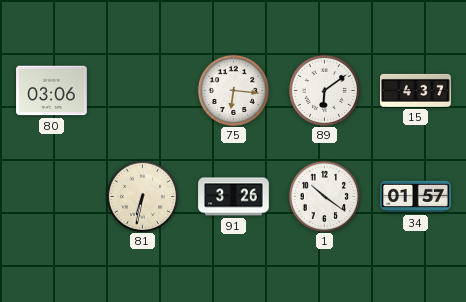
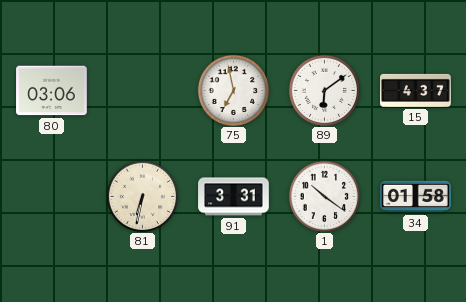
75: 6:16 -> 6:58 (233, 90)
91: 3:26 -> 3:31 (234, 197)
34: 01:57 -> 01:58 (416, 197)
